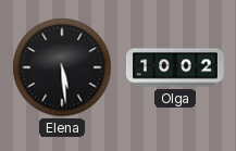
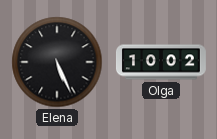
Elena: 5:29 -> 5:26 (57, 62)
